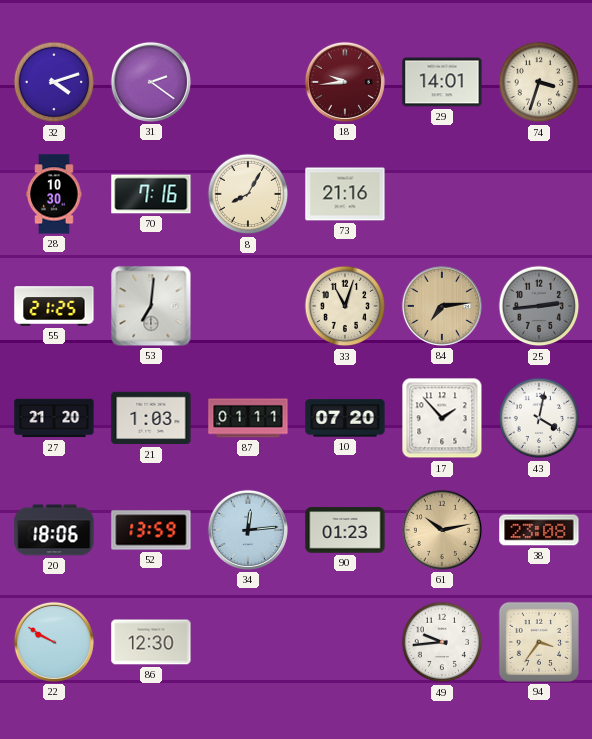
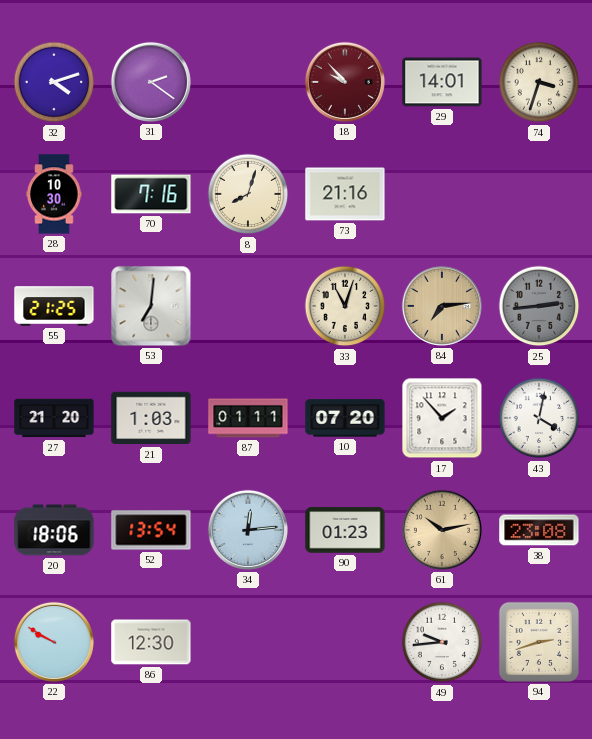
18: 9:44 -> 9:53 (345, 82)
8: 8:05 -> 8:03 (248, 194)
52: 13:59 -> 13:54 (151, 530)
94: 3:36 -> 2:42 (539, 642)
